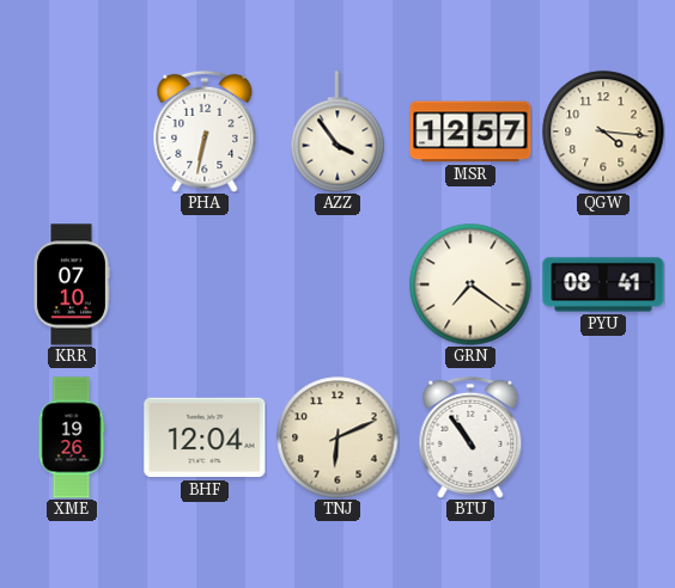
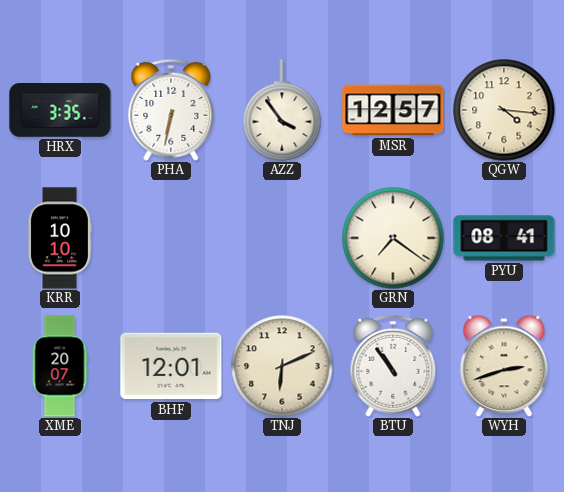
HRX: none -> 3:35 (60, 111)
KRR: 07:10 -> 10:10 (60, 238)
XME: 19:26 -> 20:07 (60, 366)
BHF: 12:04 -> 12:01 (171, 366)
WYH: none -> 2:42 (504, 366)
